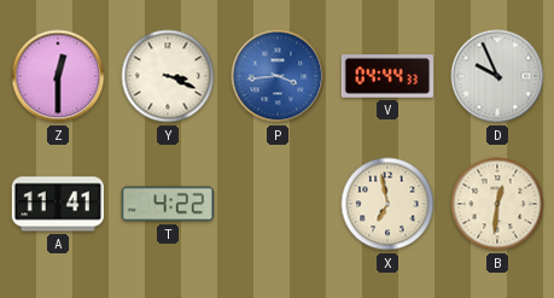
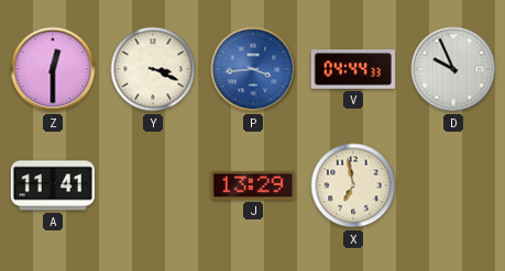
T: 4:22 -> none (168, 204)
J: none -> 13:29 (253, 185)
B: 12:31 -> none (497, 204)
